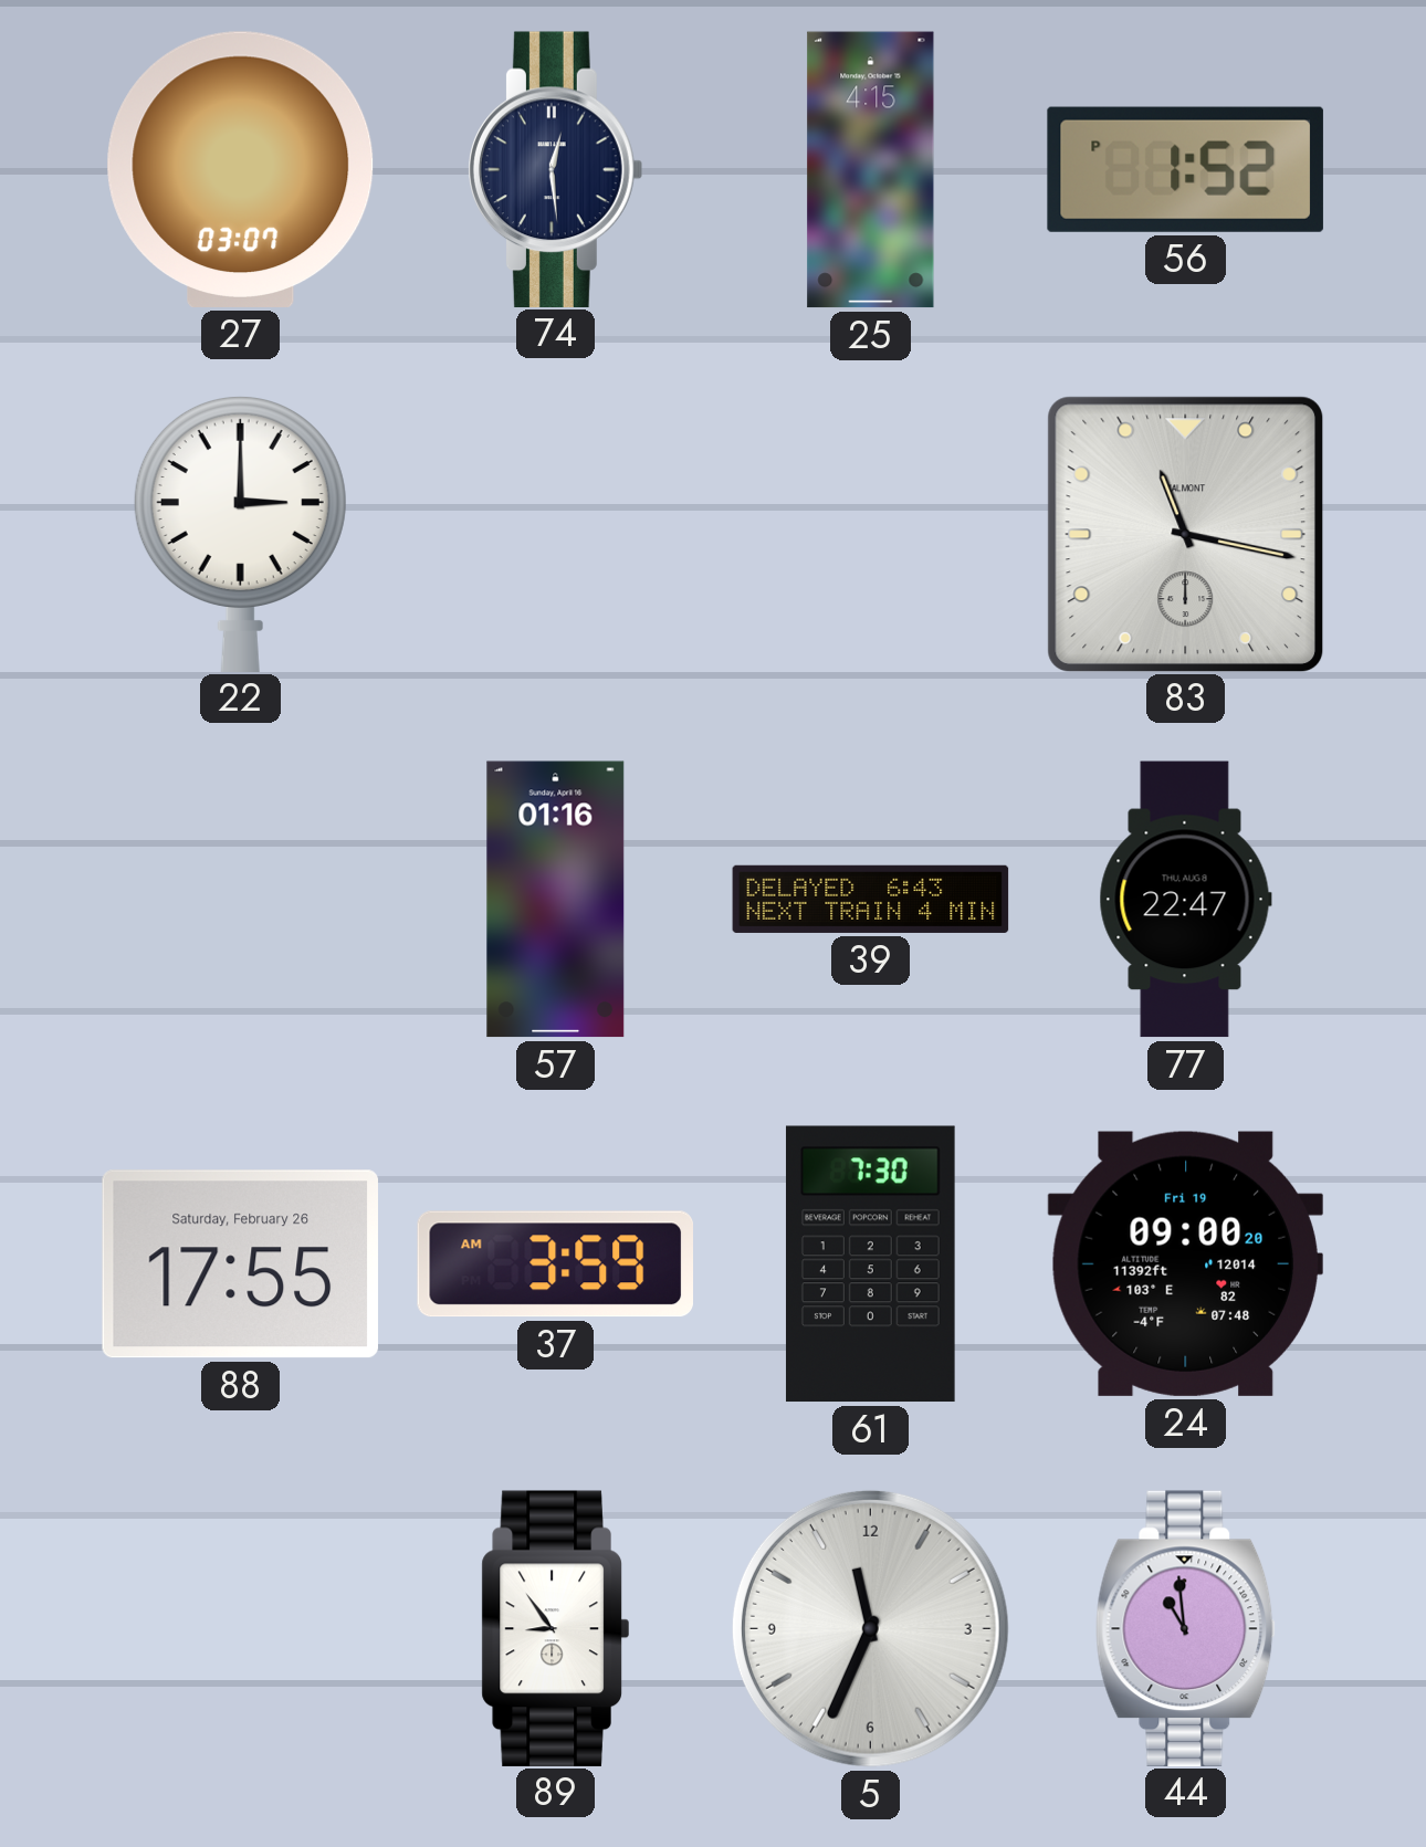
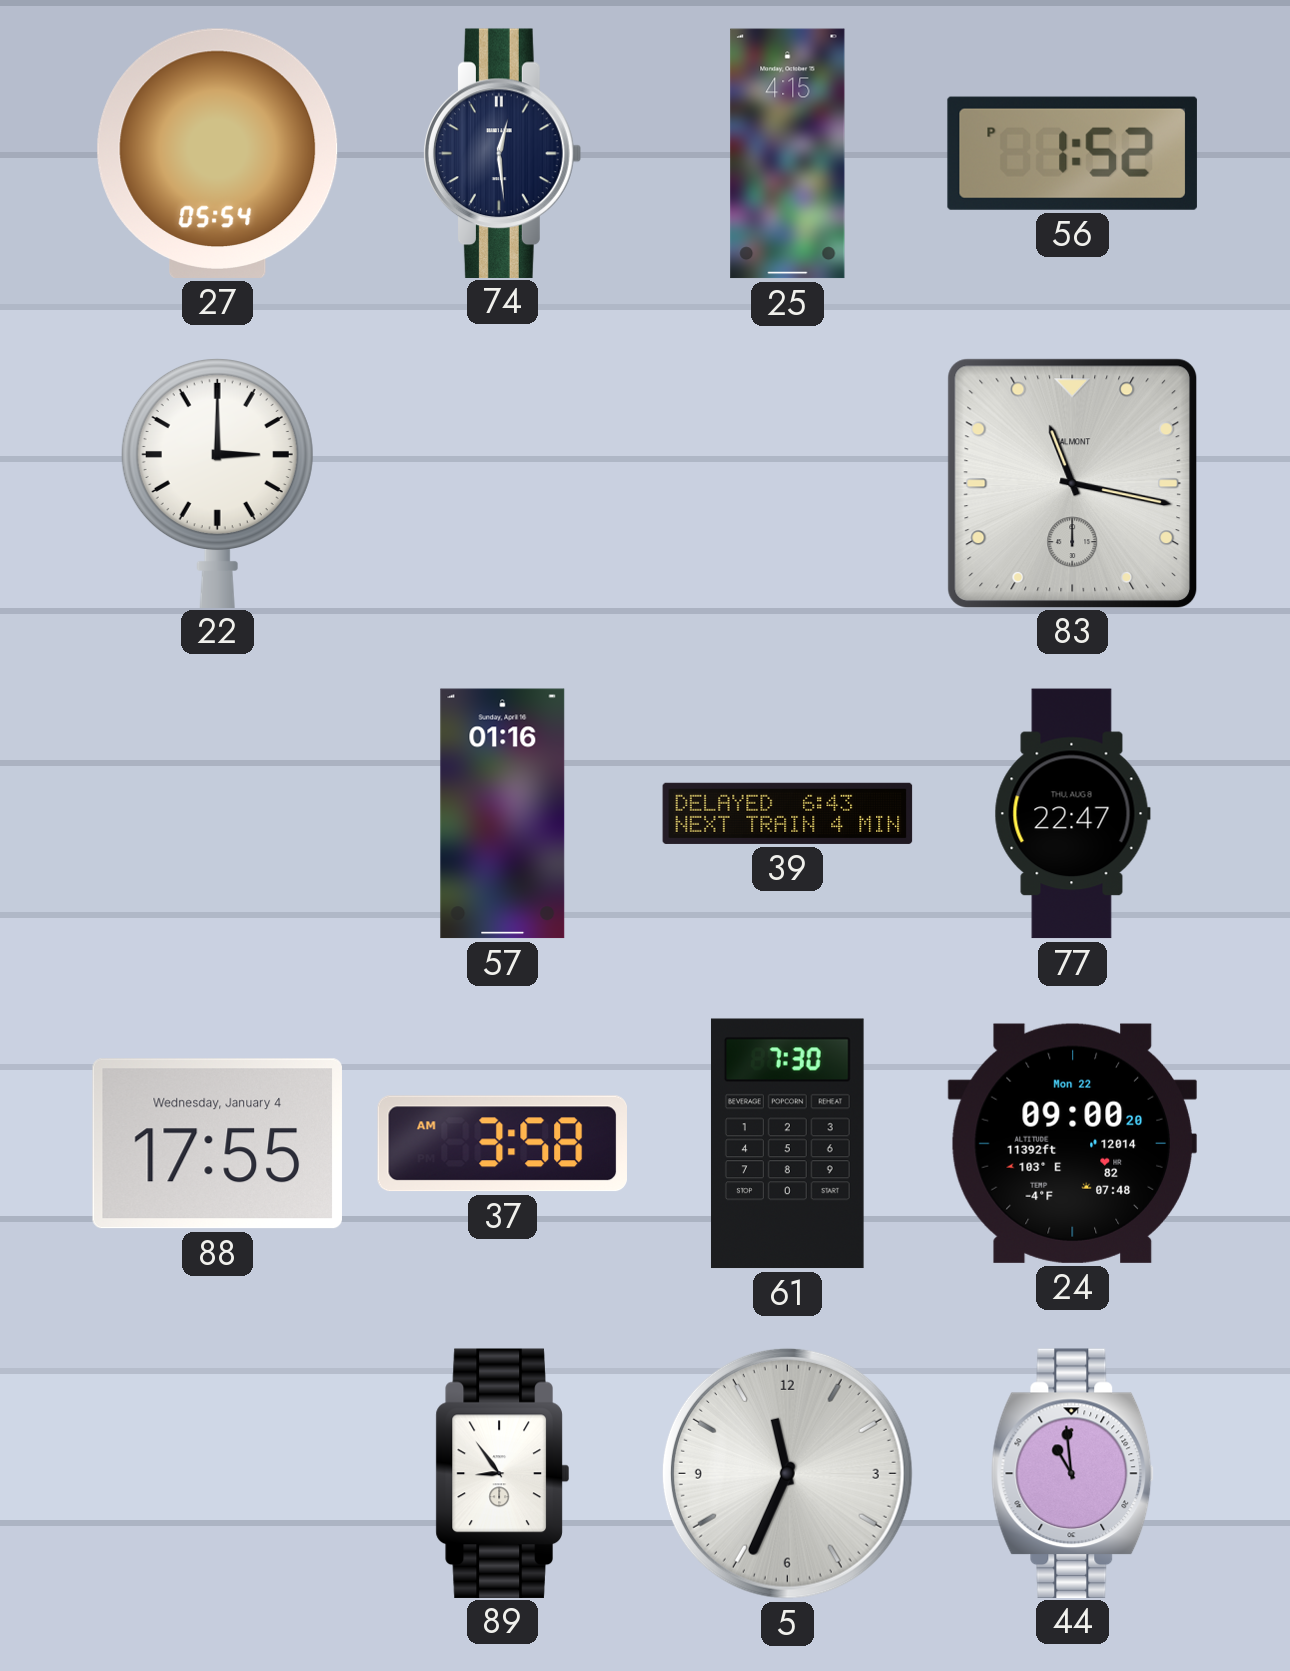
27: 03:07 -> 05:54 (218, 153)
88 date: Saturday, February 26 -> Wednesday, January 4 (217, 1144)
37: 3:59 -> 3:58 (502, 1144)
24 date: Fri 19 -> Mon 22 (1072, 1143)
